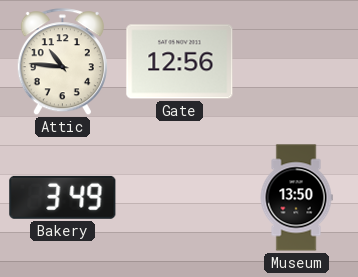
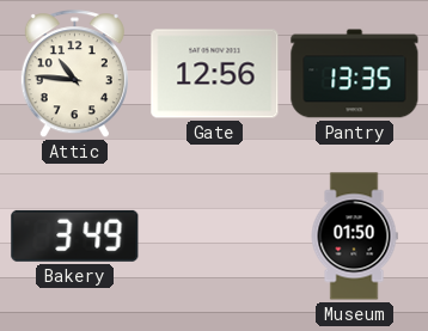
Pantry: none -> 13:35 (355, 74)
Museum: 13:50 -> 01:50 (354, 237)
